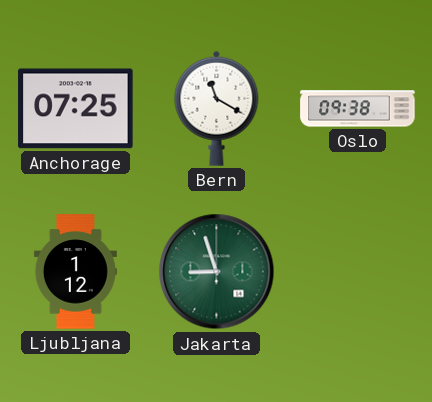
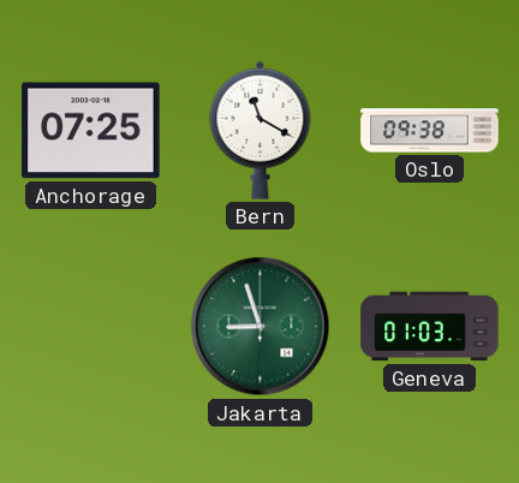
Ljubljana: 1:12 -> none (75, 272)
Geneva: none -> 01:03 (430, 327)
